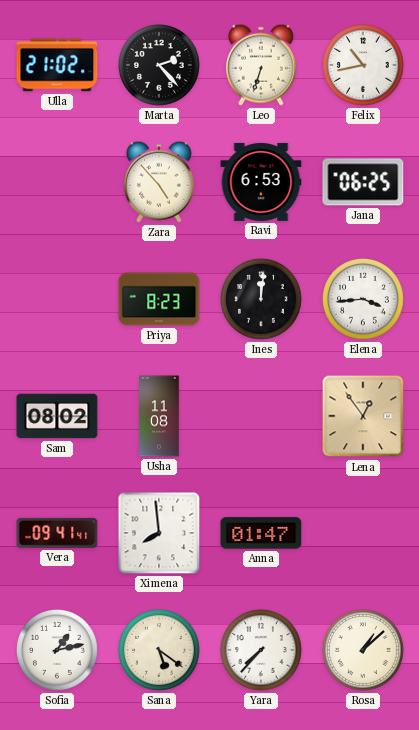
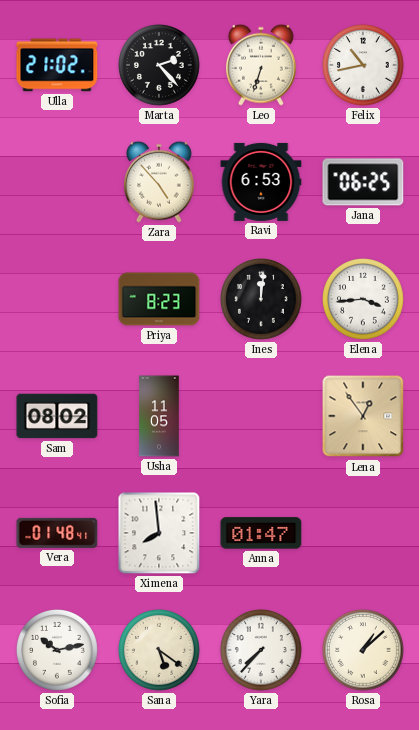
Usha: 11:08 -> 11:05 (159, 416)
Vera: 09:41 -> 01:48 (57, 533)
Sofia: 1:13 -> 10:13 (58, 651)
